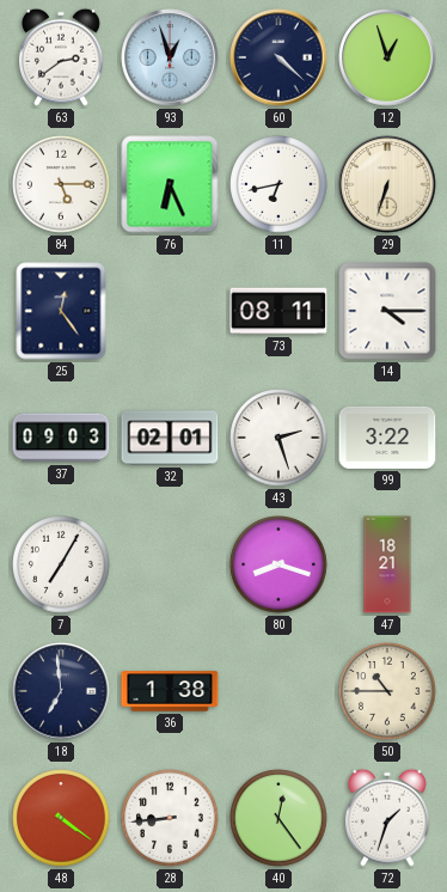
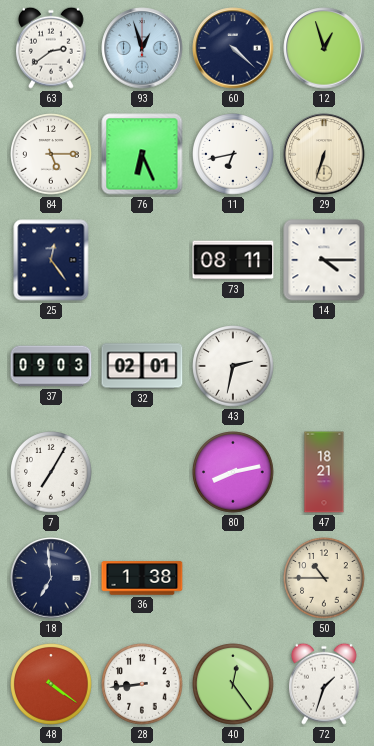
43: 2:27 -> 2:32 (233, 366)
99: 3:22 -> none (387, 438)
80: 8:18 -> 8:13 (233, 472)
